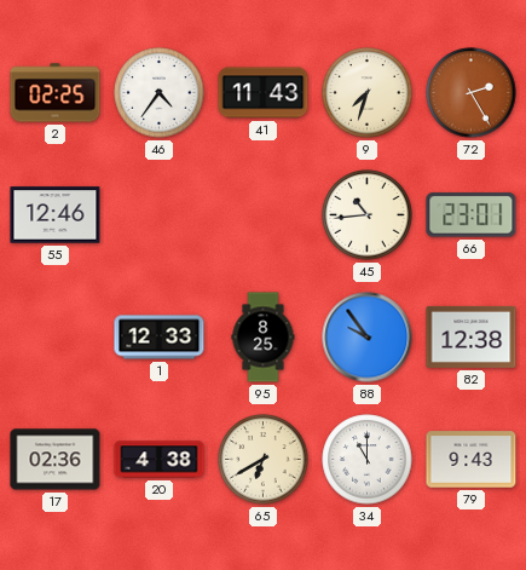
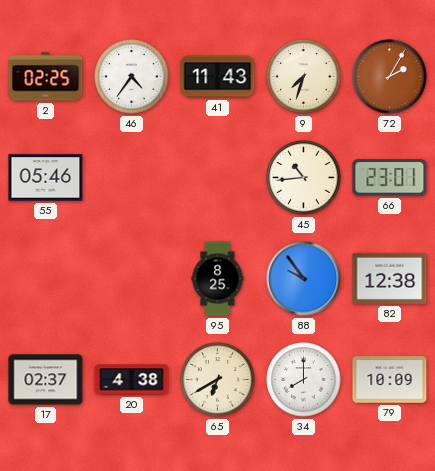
72: 2:25 -> 2:05 (390, 77)
55: 12:46 -> 05:46 (46, 178)
1: 12:33 -> none (160, 338)
17: 02:36 -> 02:37 (46, 380)
34: 11:00 -> 8:00 (304, 380)
79: 9:43 -> 10:09 (390, 380)
